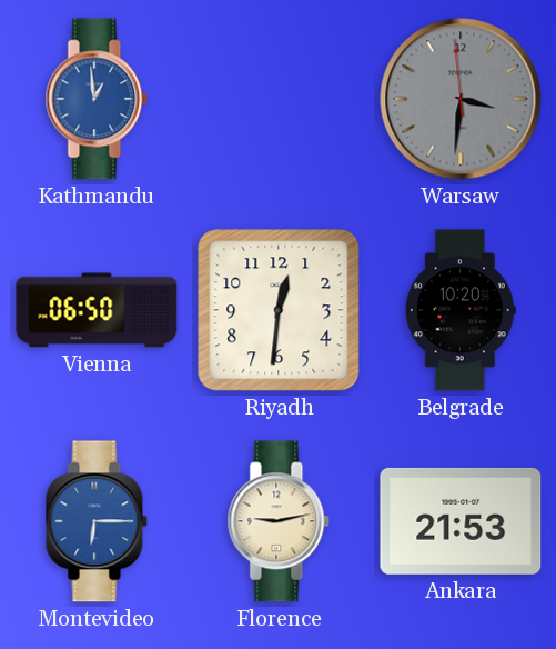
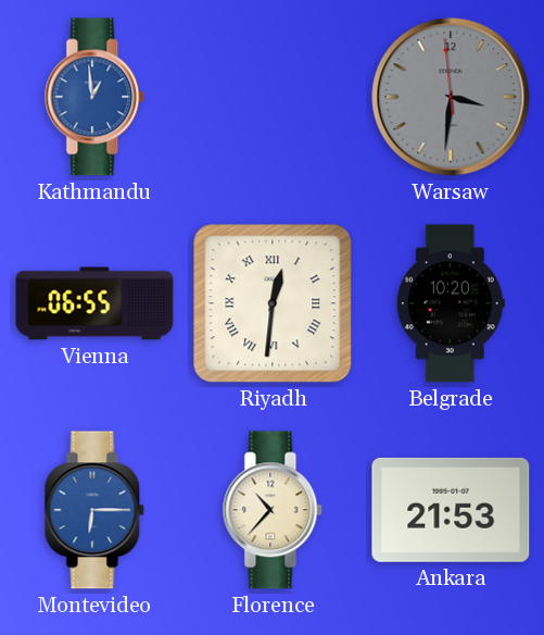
Vienna: 06:50 -> 06:55 (94, 303)
Riyadh numerals: Arabic -> Roman (273, 303)
Florence: 9:13 -> 10:37 (273, 510)
